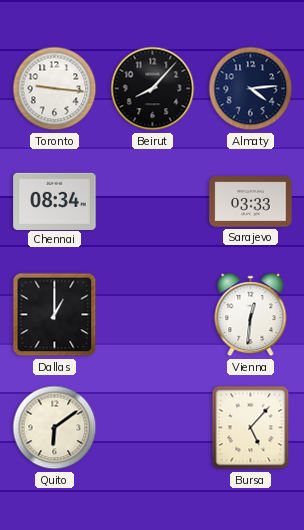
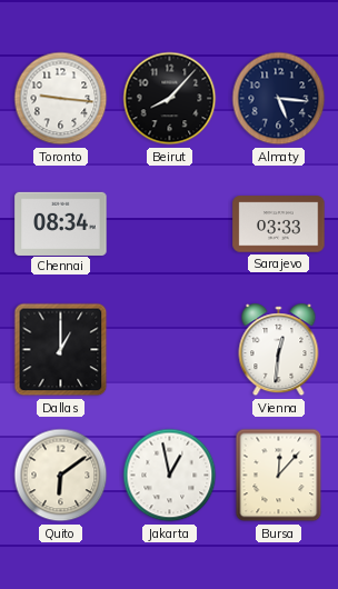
Almaty: 4:14 -> 5:16 (279, 99)
Jakarta: none -> 12:58 (170, 476)
Bursa: 5:07 -> 12:07 (279, 476)
